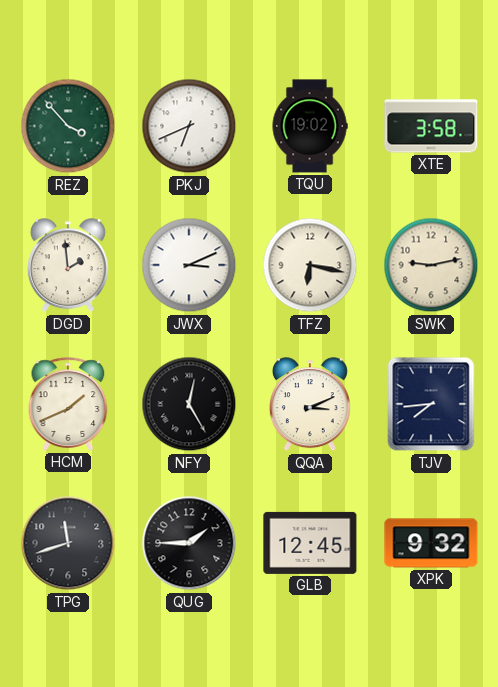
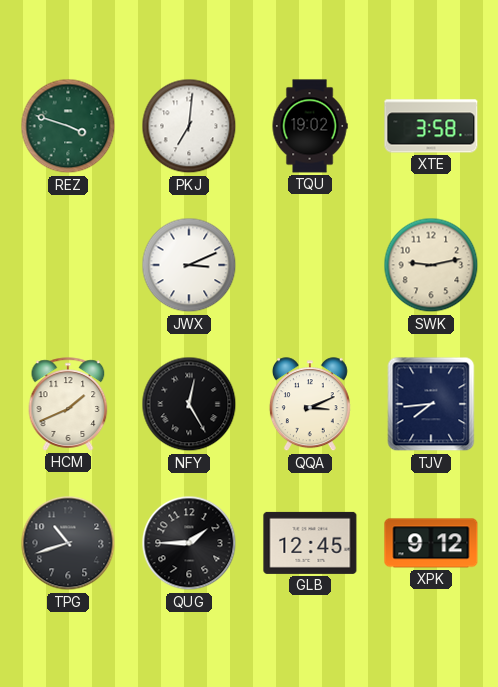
REZ: 3:53 -> 3:48 (68, 126)
PKJ: 6:41 -> 7:01 (189, 126)
DGD: 1:59 -> none (68, 266)
TFZ: 6:17 -> none (310, 265)
TPG: 11:42 -> 10:42 (68, 543)
XPK: 9:32 -> 9:12 (431, 543)
